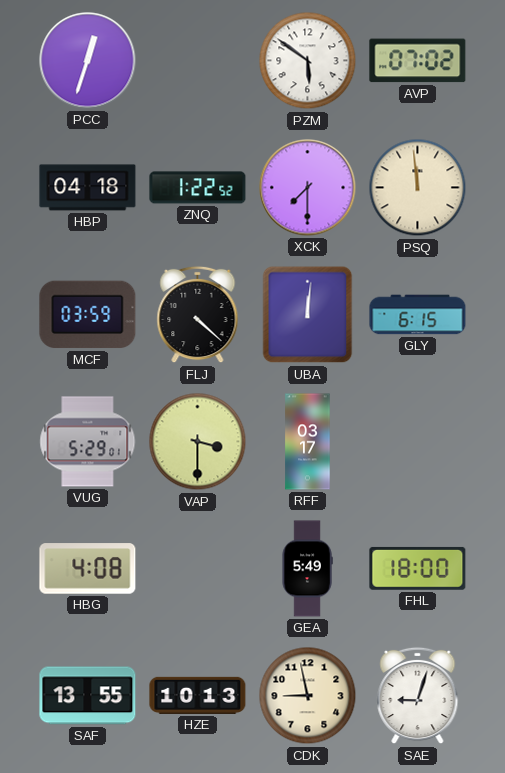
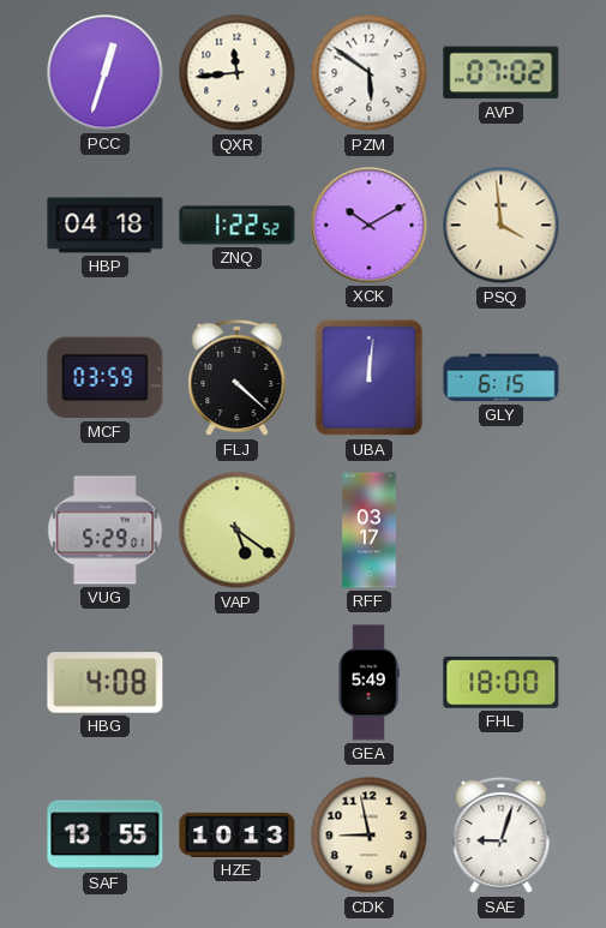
QXR: none -> 11:44 (238, 73)
XCK: 7:30 -> 10:10 (370, 226)
PSQ: 11:59 -> 3:59 (502, 226)
VAP: 3:30 -> 5:21 (238, 531)
